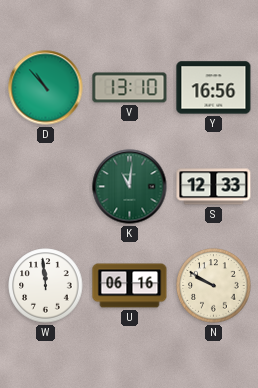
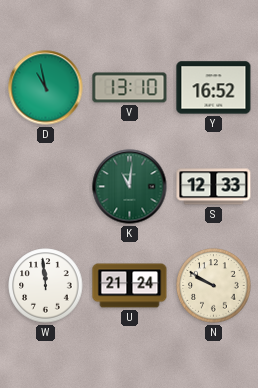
D: 10:53 -> 10:58 (46, 88)
Y: 16:56 -> 16:52 (214, 88)
U: 06:16 -> 21:24 (130, 286)
